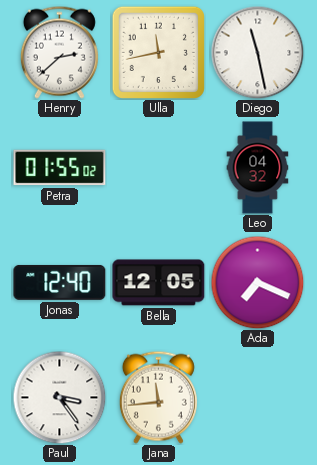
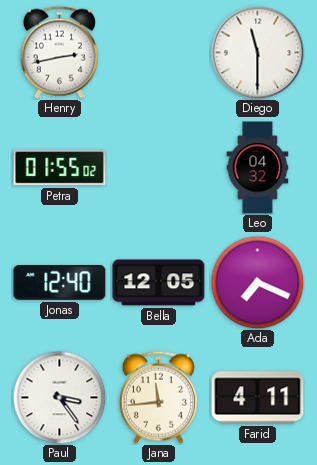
Henry: 2:38 -> 2:43 (59, 52)
Ulla: 11:43 -> none (158, 52)
Diego: 11:28 -> 11:30 (257, 52)
Farid: none -> 4:11 (258, 398)
